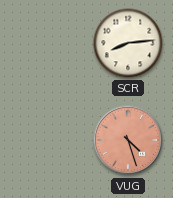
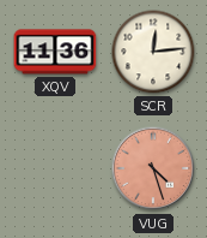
XQV: none -> 11:36 (55, 52)
SCR: 8:14 -> 12:14 (153, 52)
